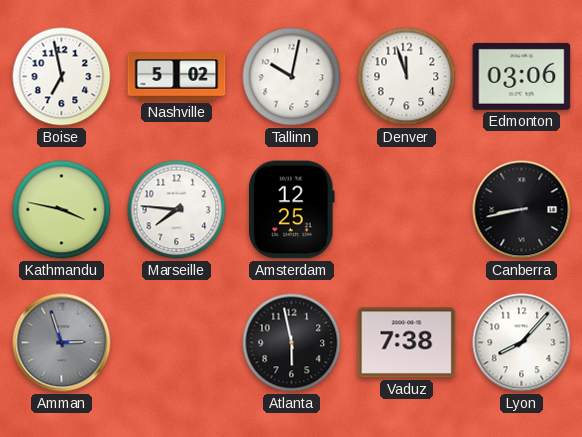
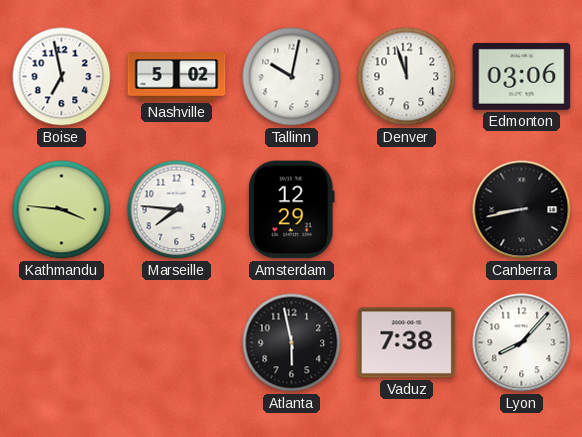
Kathmandu: 3:47 -> 3:46 (62, 210)
Amsterdam: 12:25 -> 12:29 (291, 210)
Amman: 2:57 -> none (62, 343)
